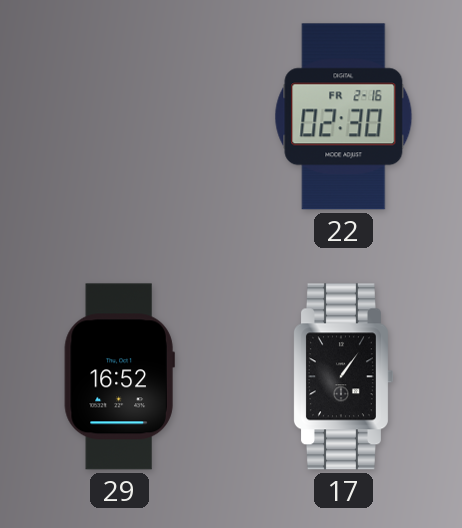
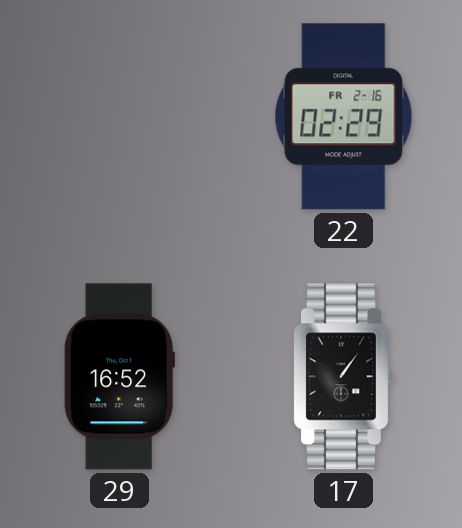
22: 02:30 -> 02:29 (344, 117)
